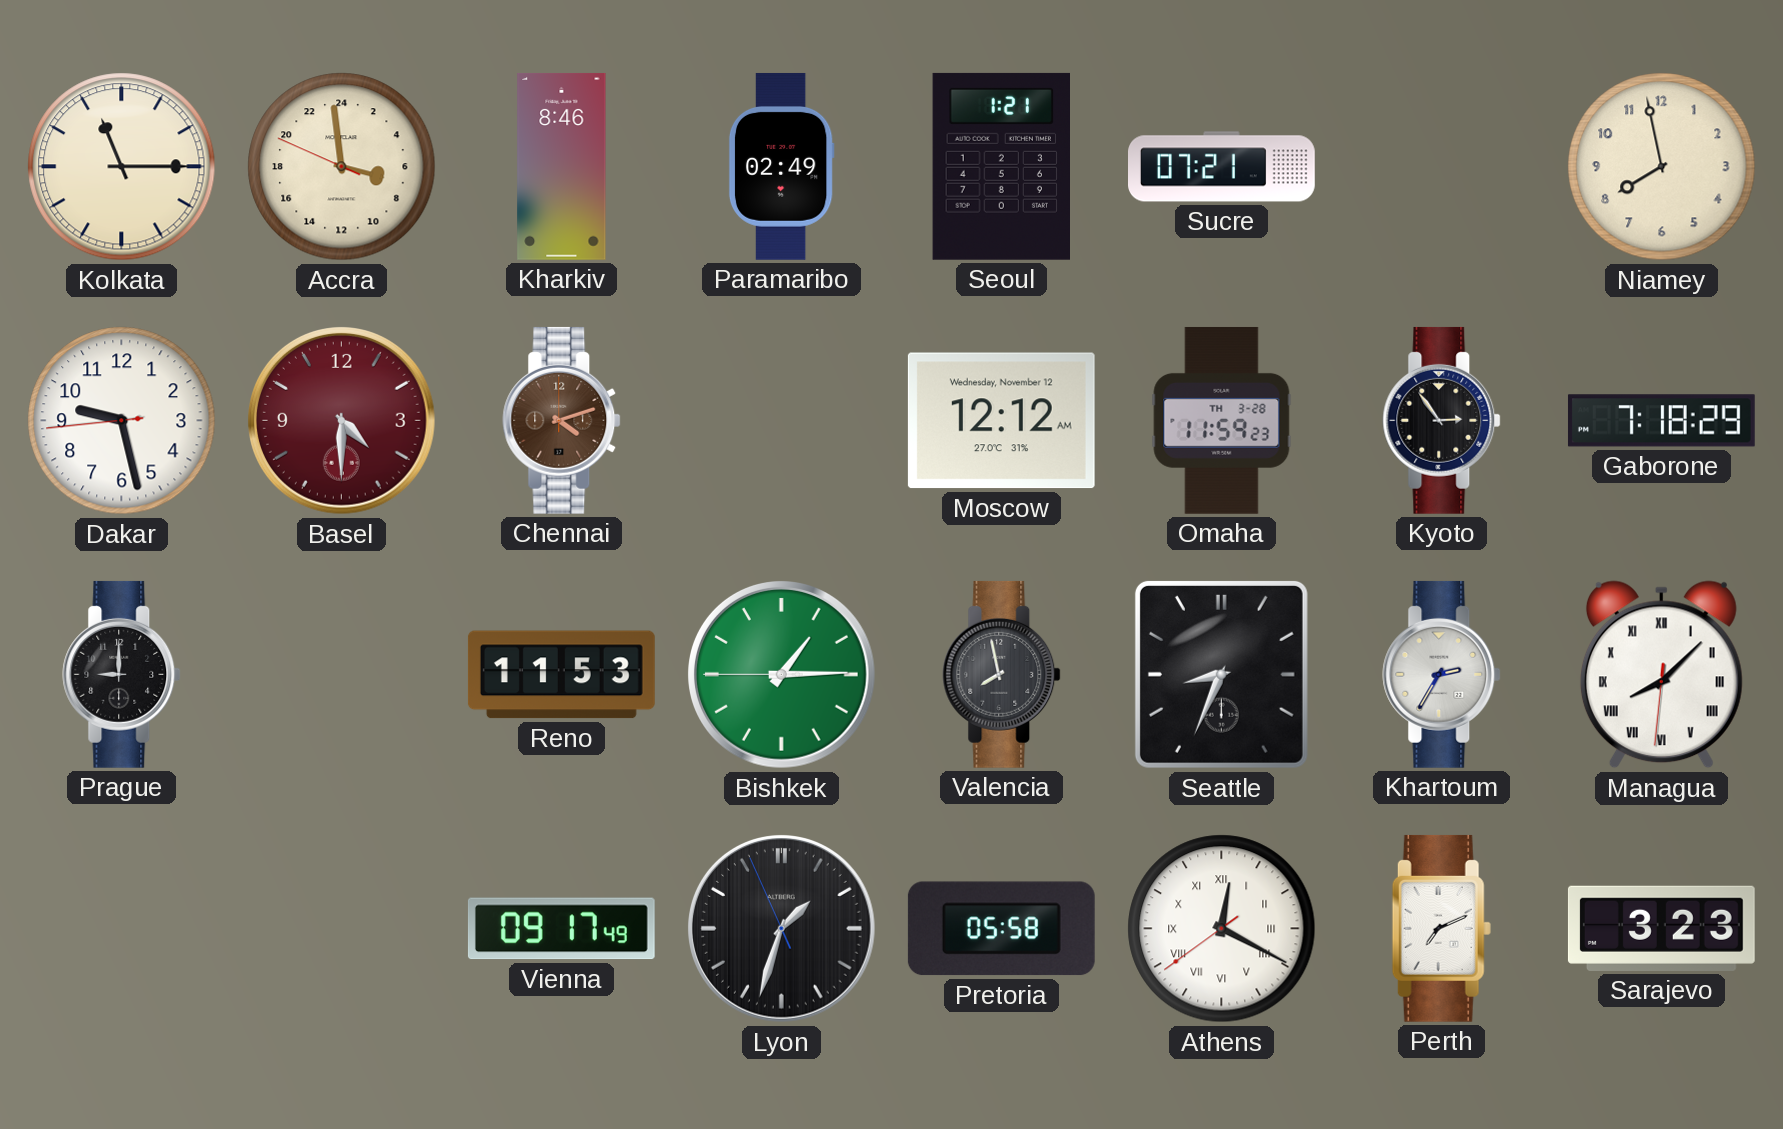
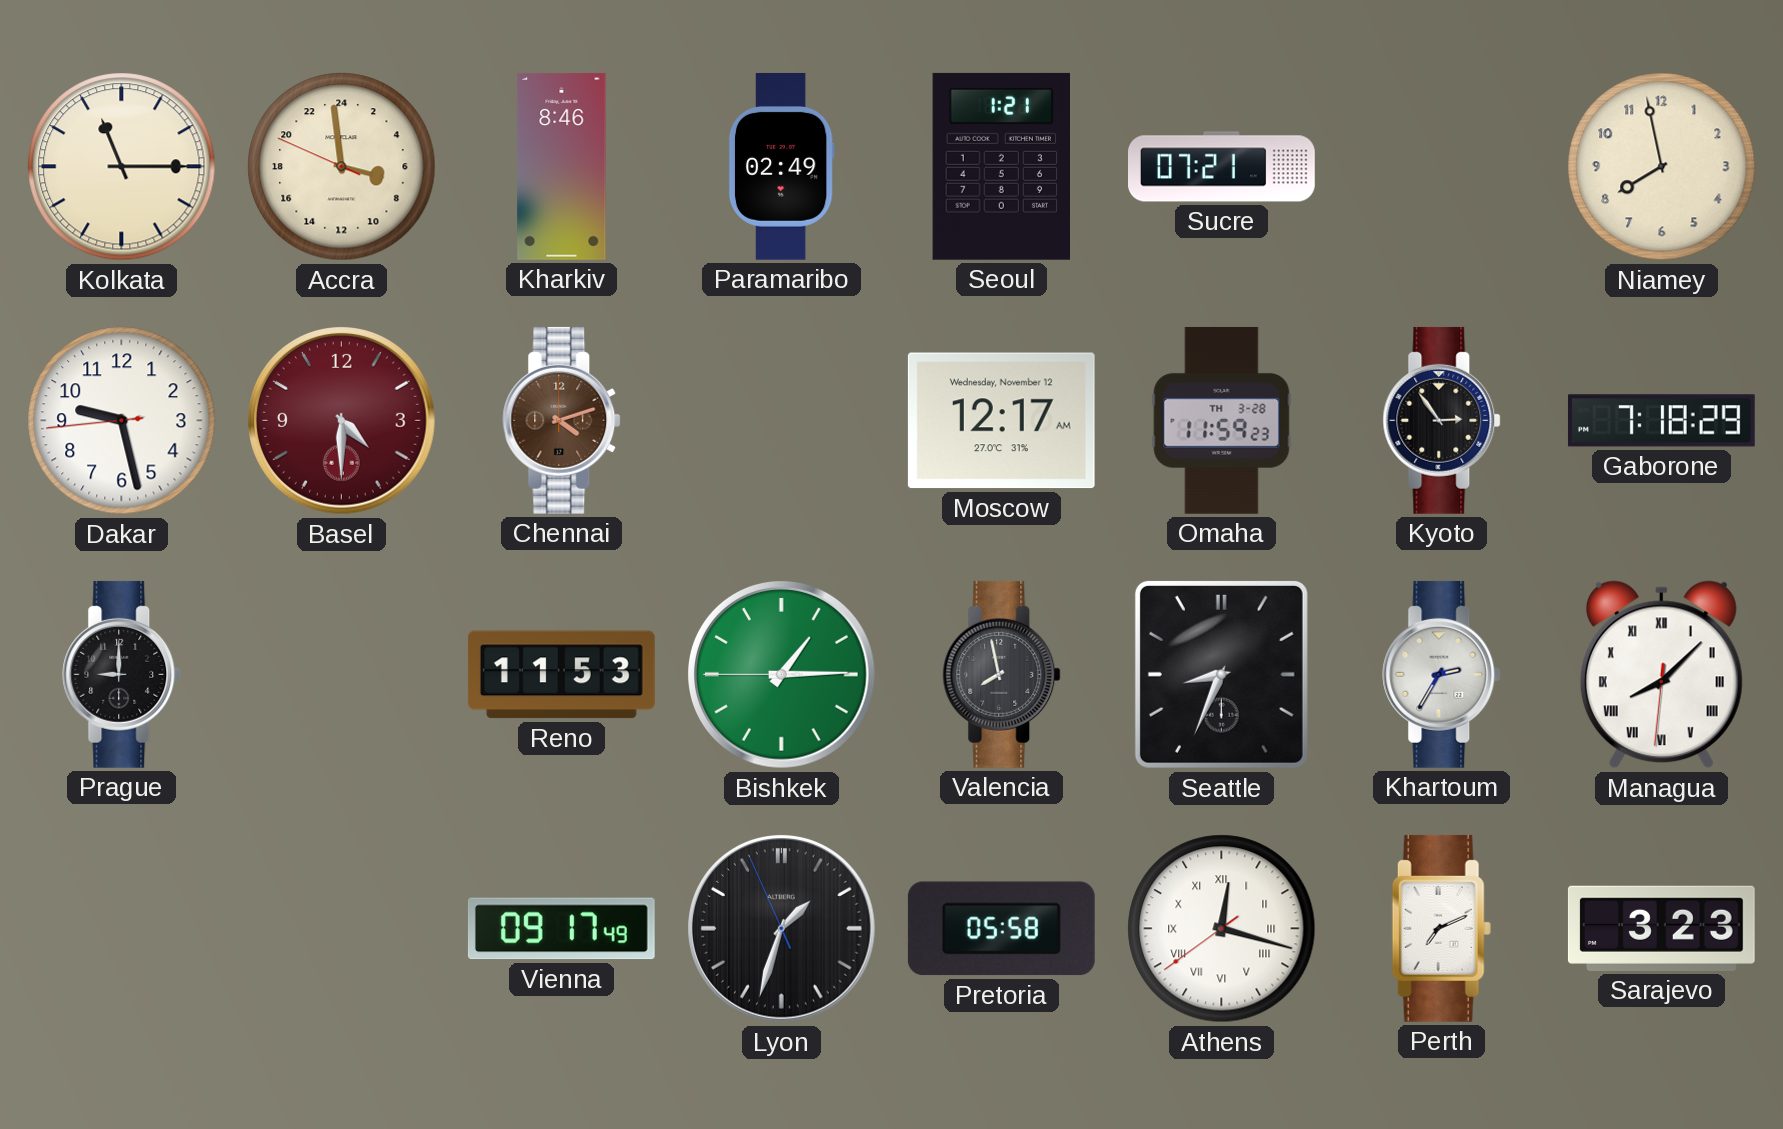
Moscow: 12:12 -> 12:17 (1001, 421)
Athens: 12:19 -> 12:17 (1222, 929)
